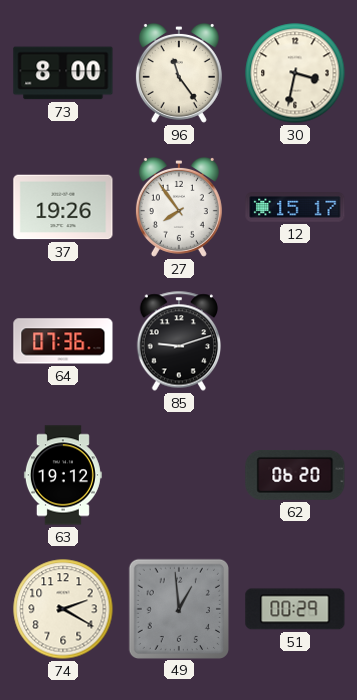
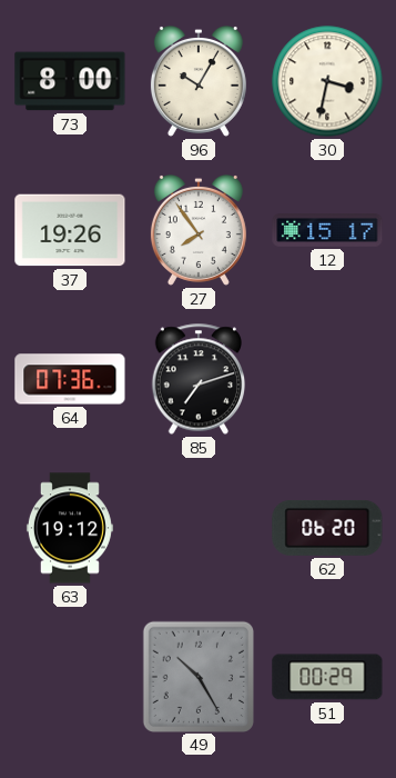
96: 11:24 -> 10:05 (199, 81)
85: 9:12 -> 7:12 (197, 379)
74: 2:20 -> none (63, 609)
49: 12:59 -> 10:25 (197, 676)
